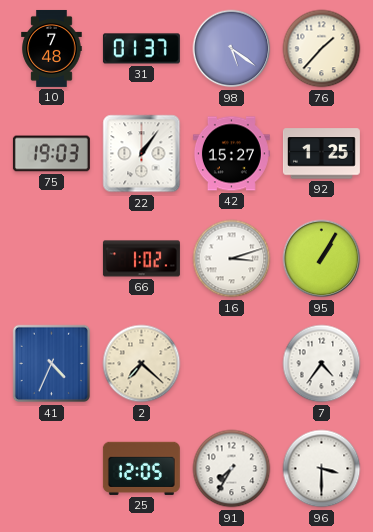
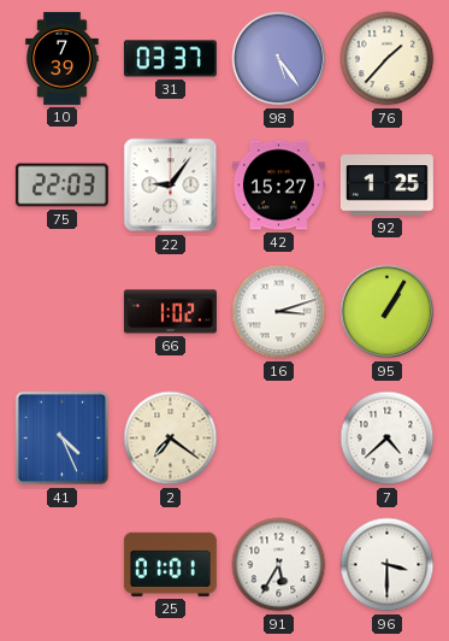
10: 7:48 -> 7:39 (63, 58)
31: 01:37 -> 03:37 (170, 59)
98: 5:21 -> 5:24 (279, 59)
75: 19:03 -> 22:03 (61, 186)
22: 1:06 -> 9:06 (171, 186)
41: 4:34 -> 4:26 (63, 439)
2: 7:22 -> 7:21 (171, 439)
7: 4:36 -> 4:38 (388, 439)
25: 12:05 -> 01:01 (170, 564)
91: 7:35 -> 5:35 (279, 565)
